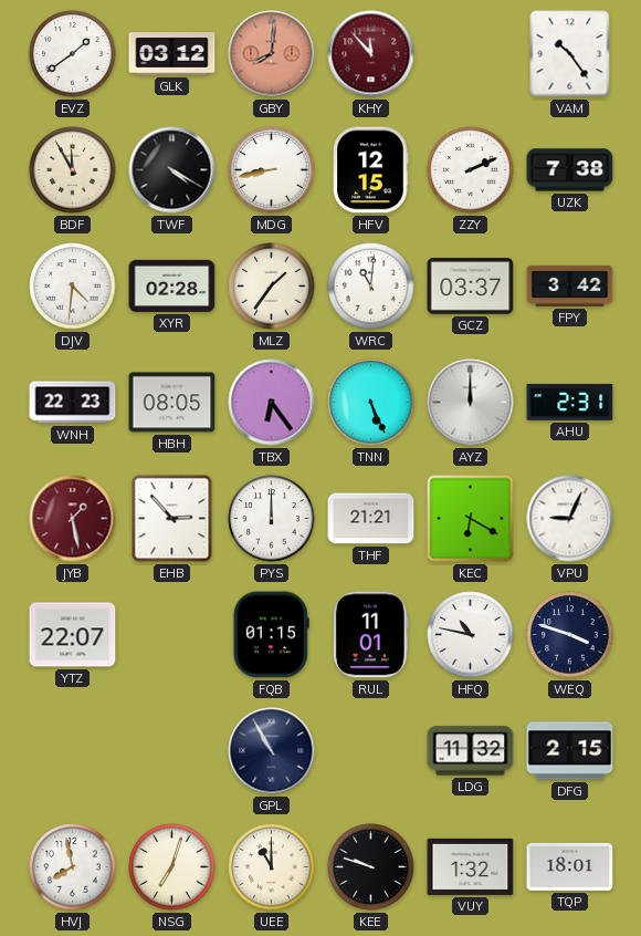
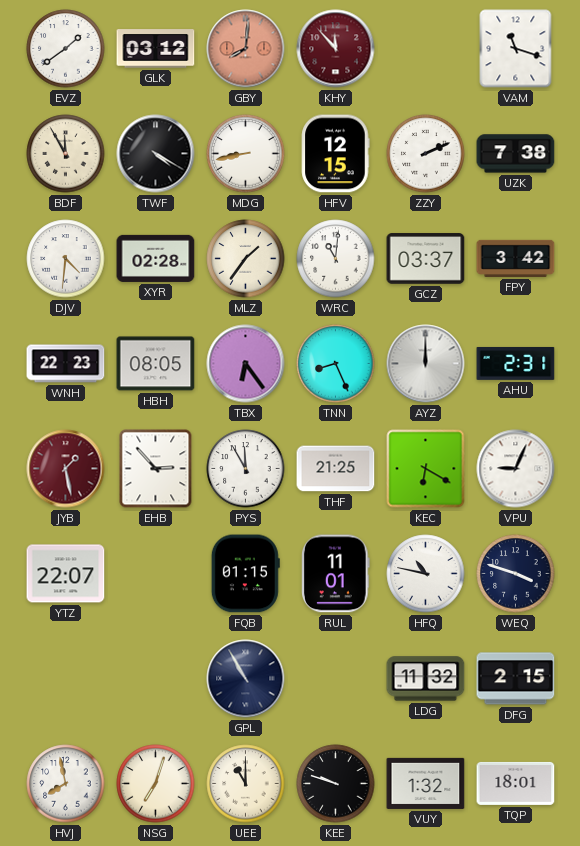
VAM: 10:24 -> 11:18 (516, 49)
TNN: 5:26 -> 8:26 (336, 364)
PYS: 12:00 -> 11:55 (246, 469)
THF: 21:21 -> 21:25 (336, 469)
